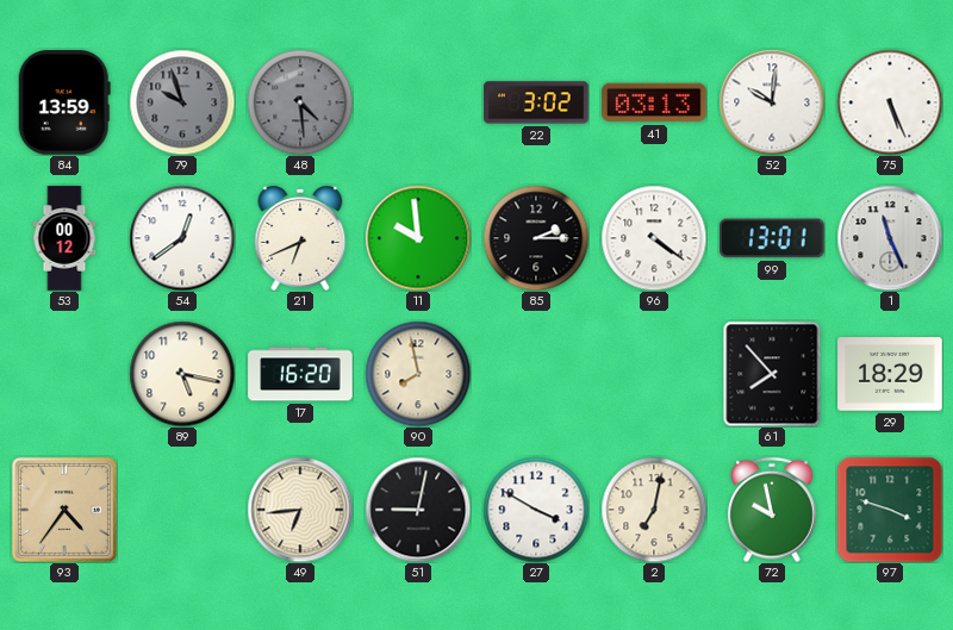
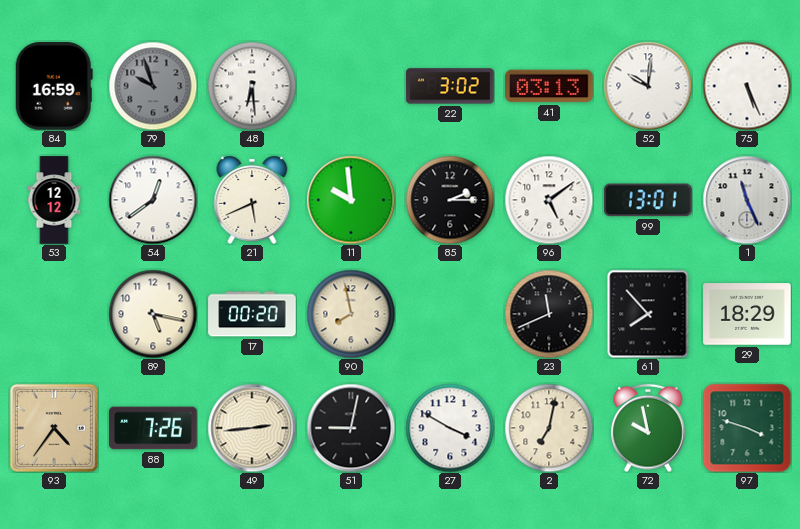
84: 13:59 -> 16:59 (54, 86)
48: 4:29 -> 6:29 (252, 86)
48 dial: grey -> white (252, 86)
53: 00:12 -> 12:12 (54, 200)
21: 6:41 -> 5:41 (252, 201)
96: 4:21 -> 5:09 (549, 200)
17: 16:20 -> 00:20 (252, 314)
23: none -> 11:41 (549, 314)
88: none -> 7:26 (153, 428)
49: 6:44 -> 2:44 (252, 428)
